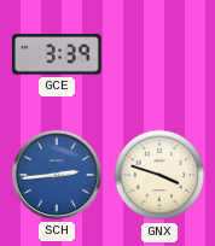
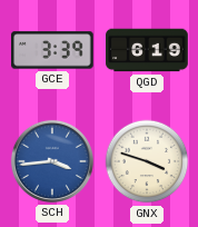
QGD: none -> 6:19 (147, 50)
SCH: 2:44 -> 3:44 (52, 161)
